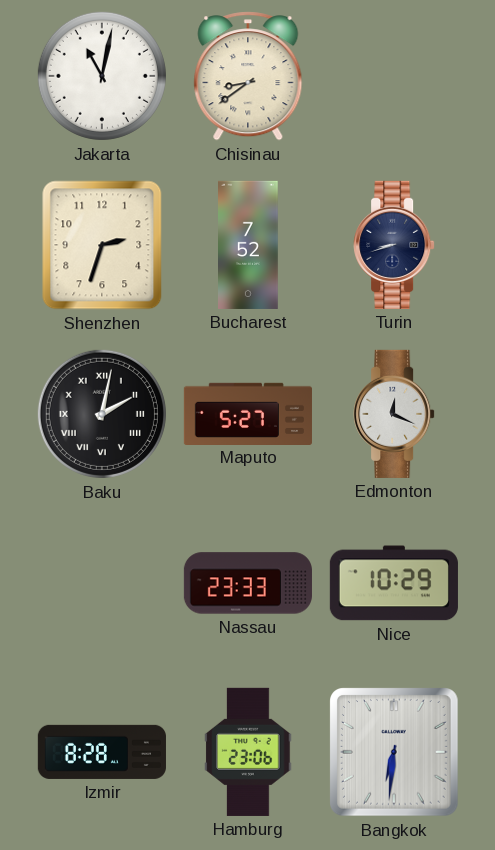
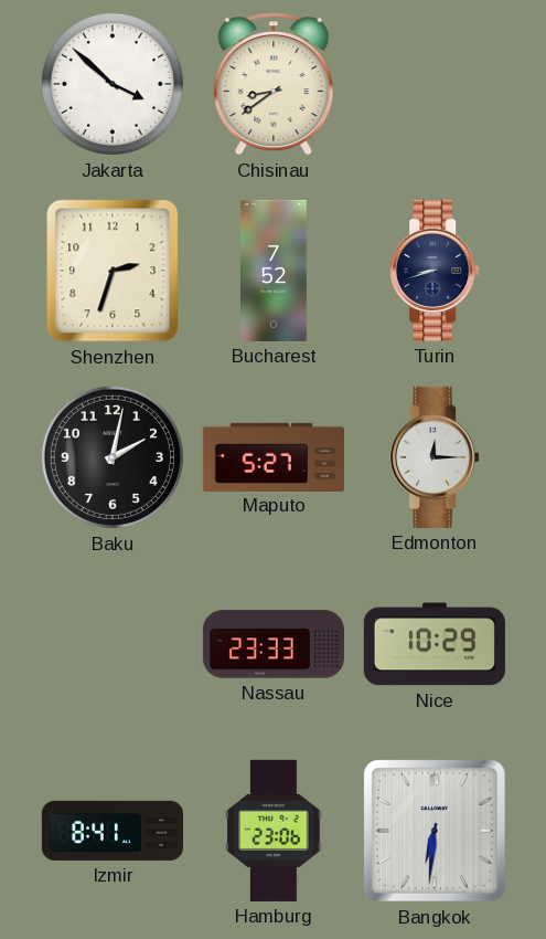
Jakarta: 11:02 -> 3:52 (113, 84)
Baku numerals: Roman -> Arabic (113, 457)
Edmonton: 12:19 -> 12:15 (435, 457)
Izmir: 8:28 -> 8:41 (113, 831)
